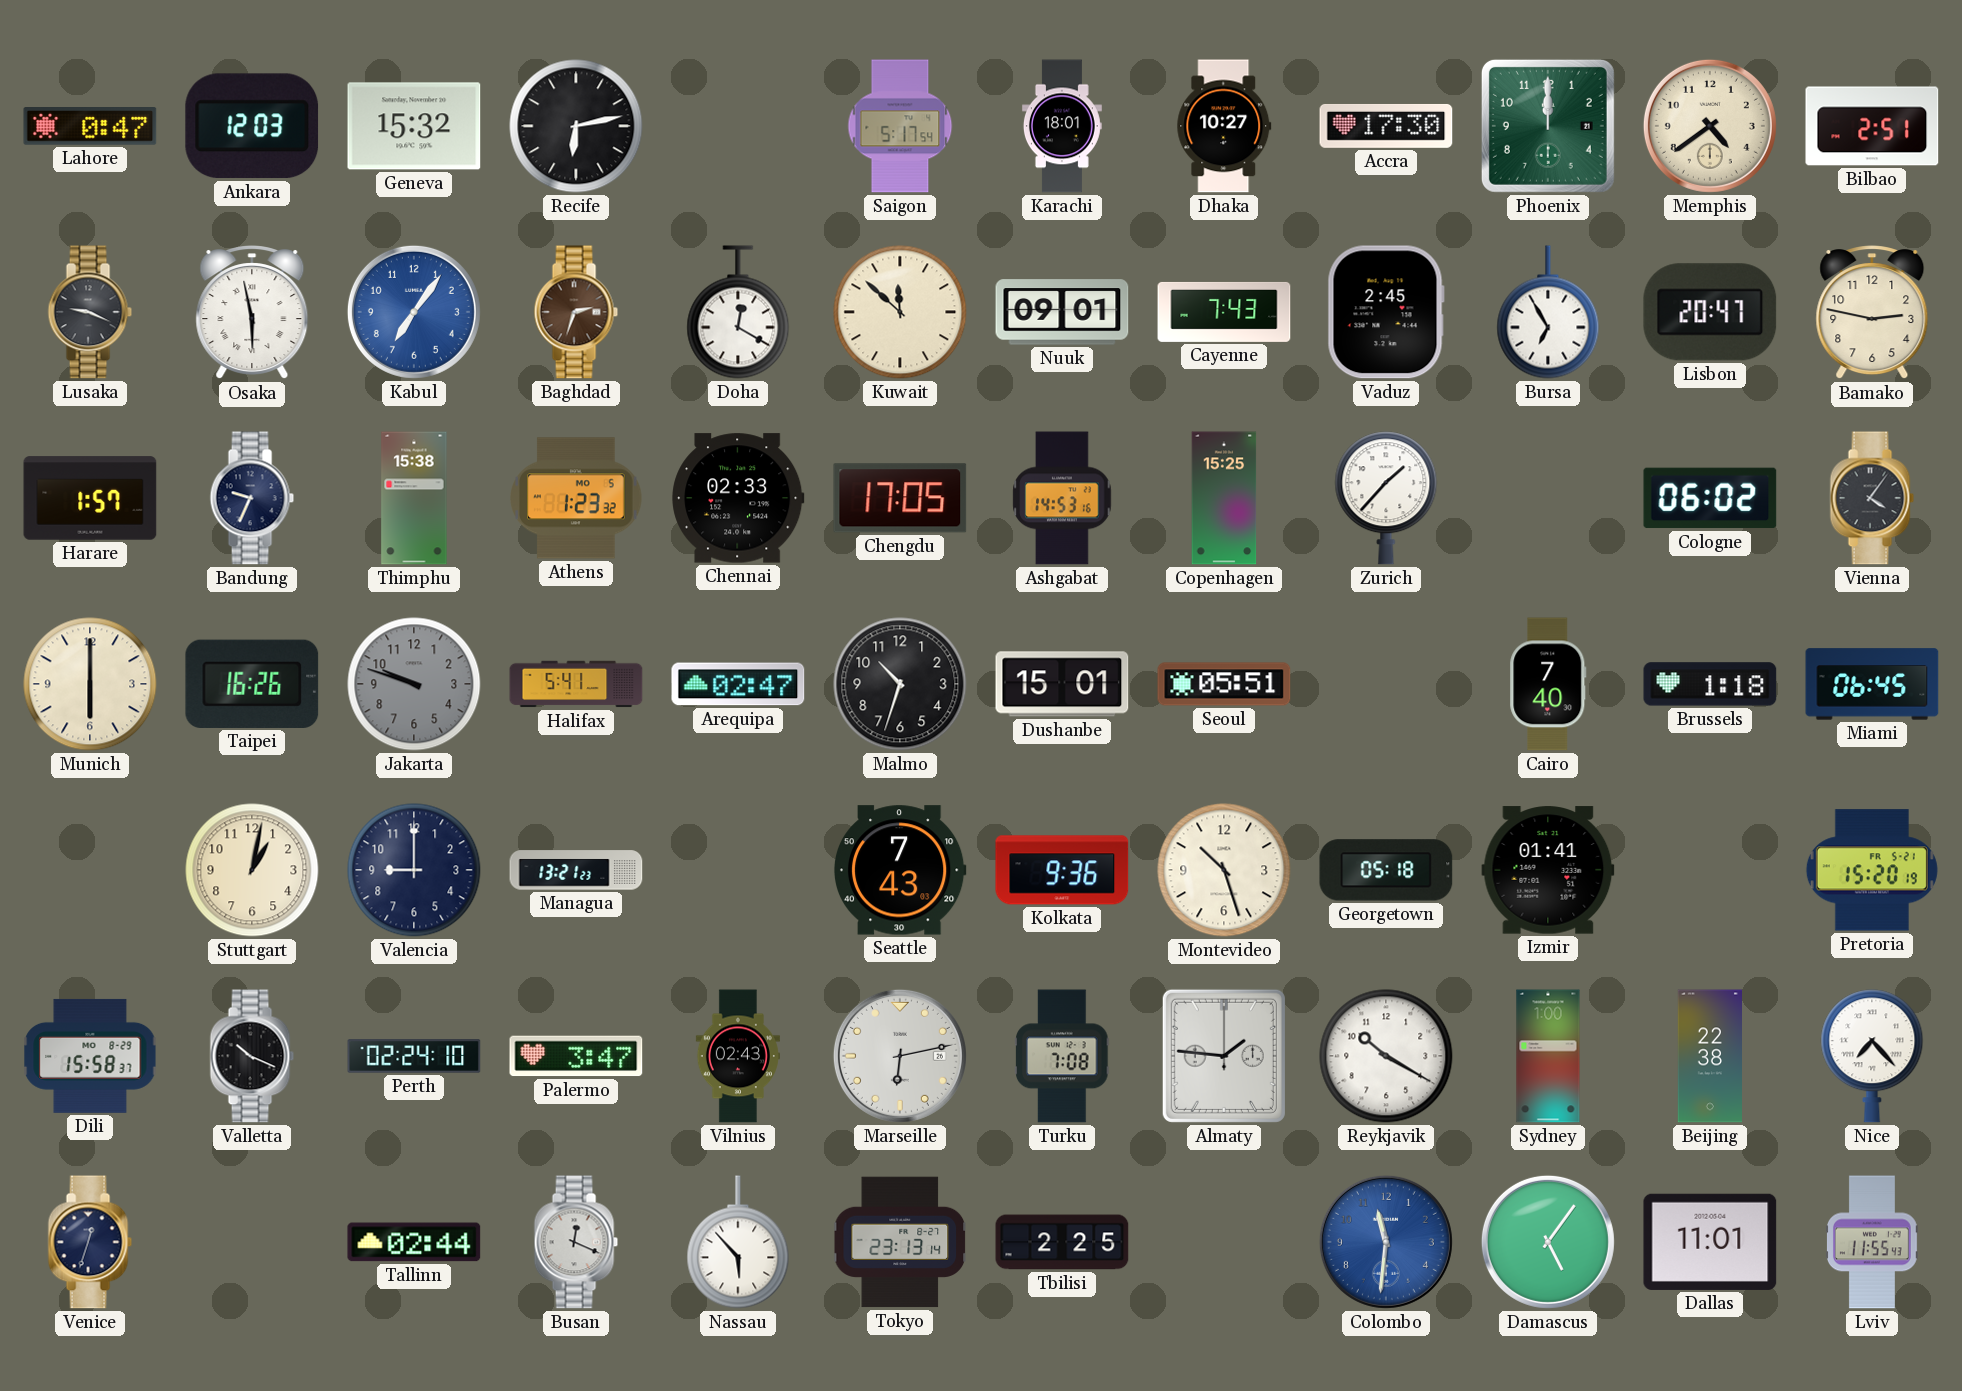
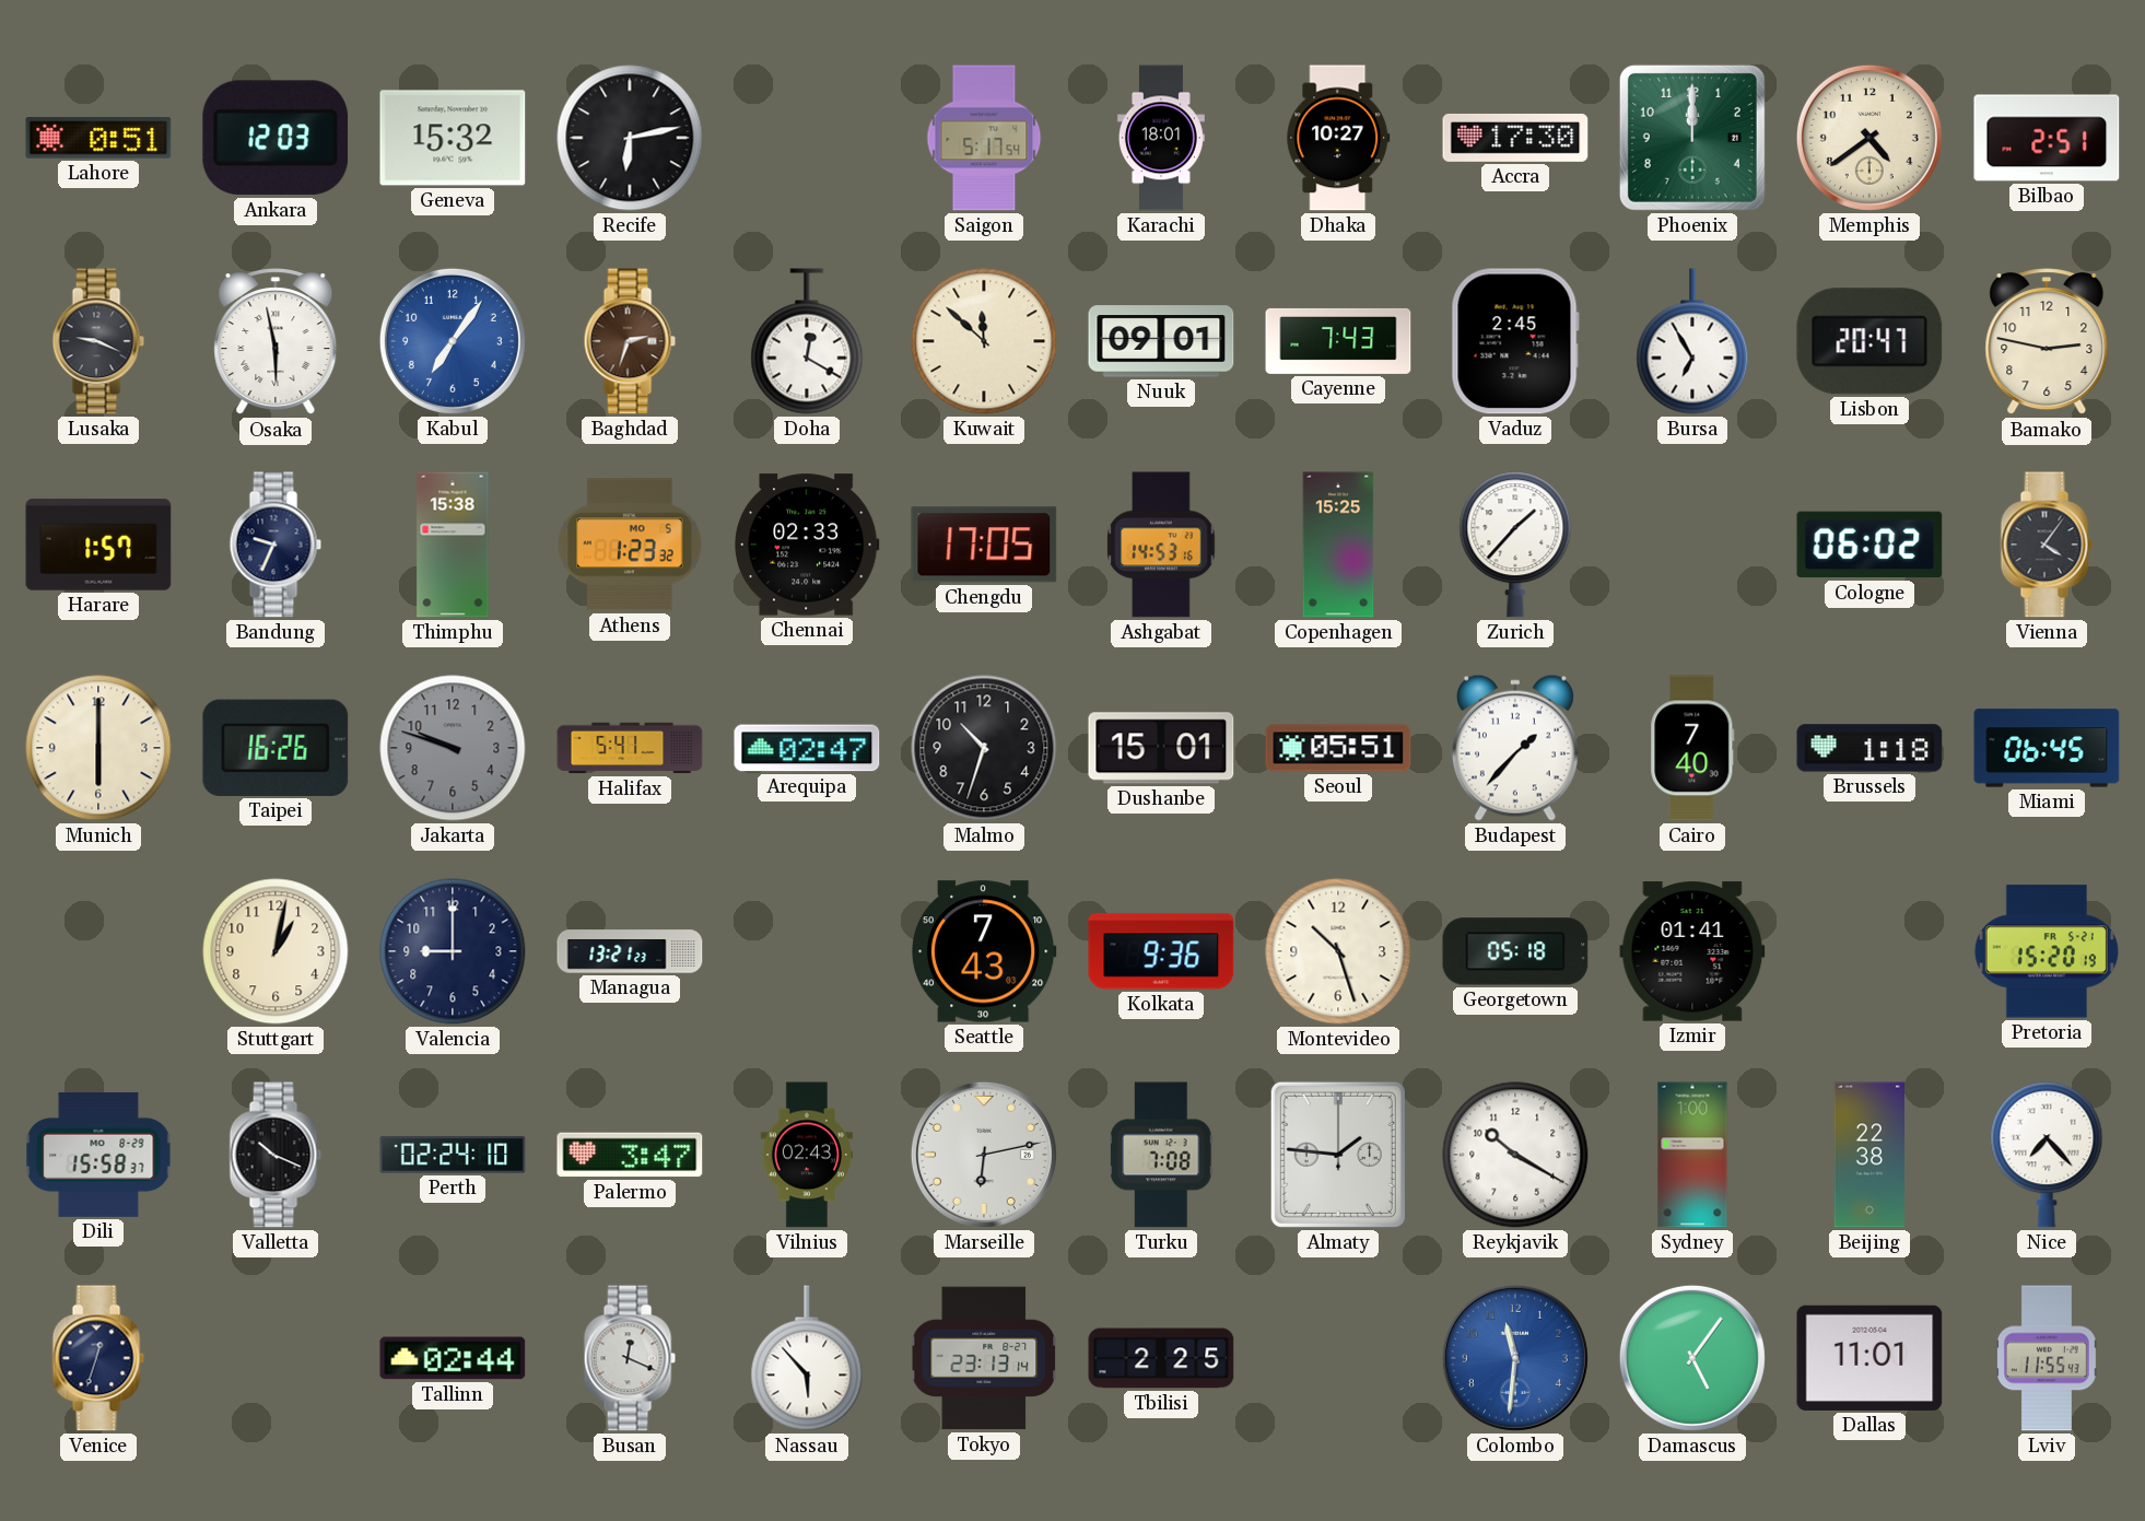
Lahore: 0:47 -> 0:51 (98, 138)
Budapest: none -> 1:37 (1515, 748)
